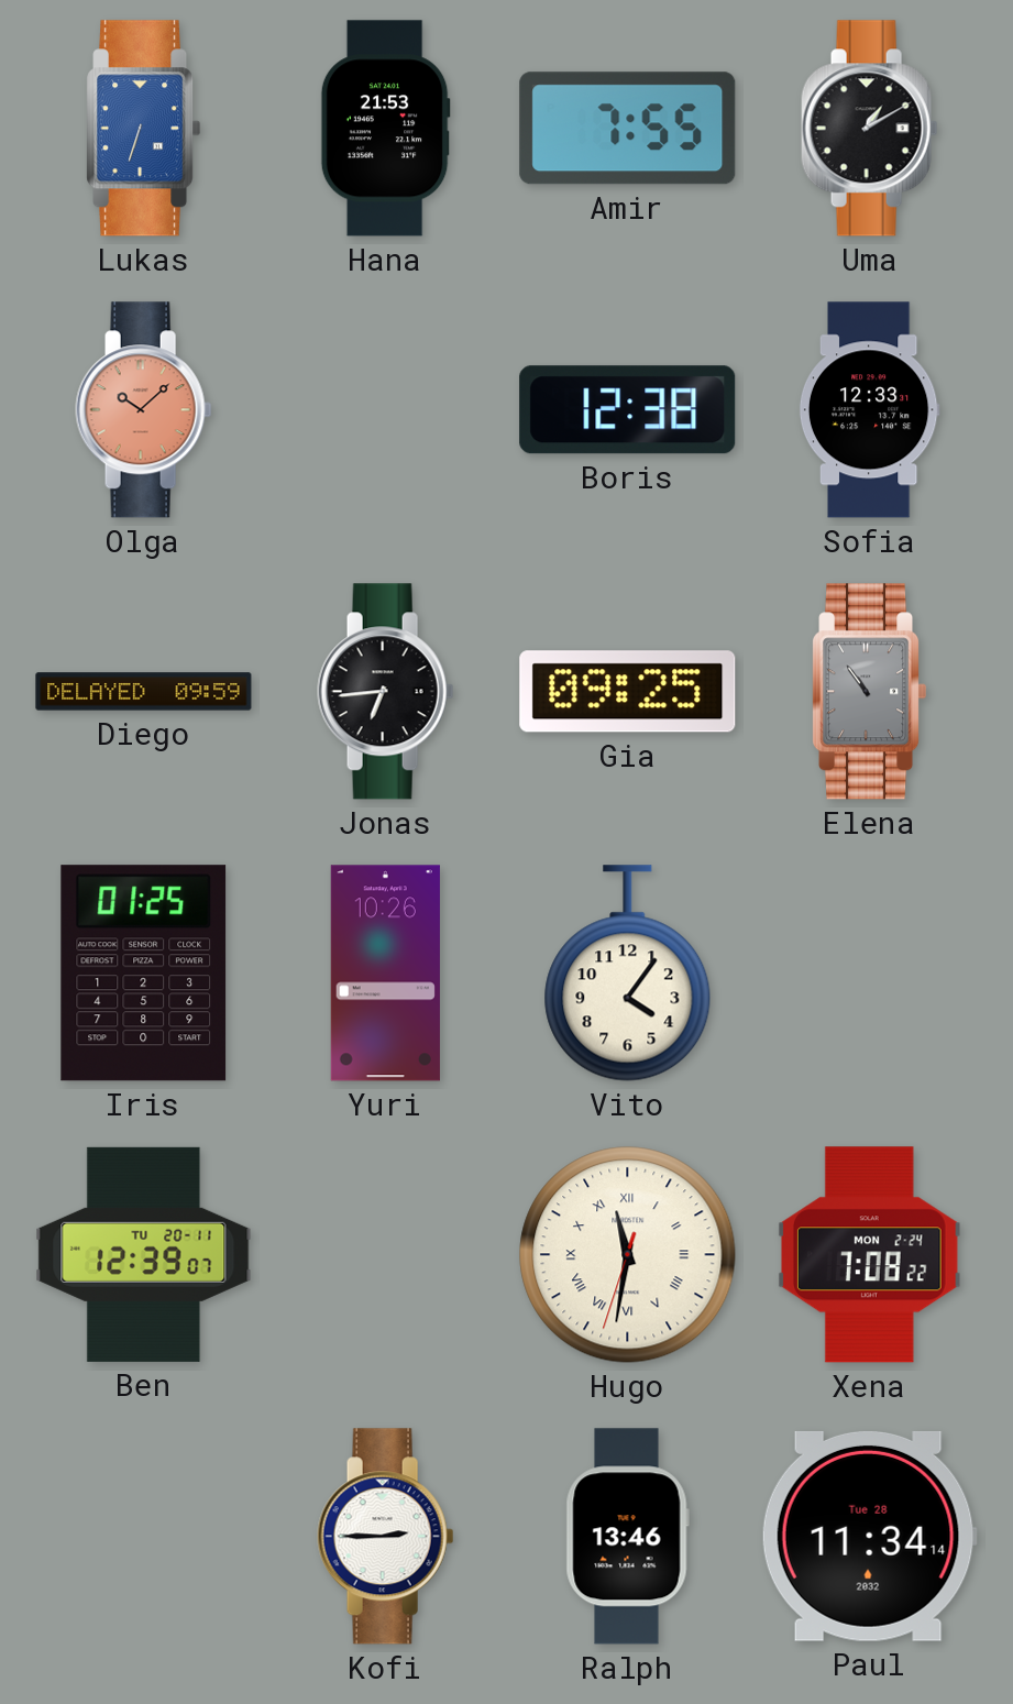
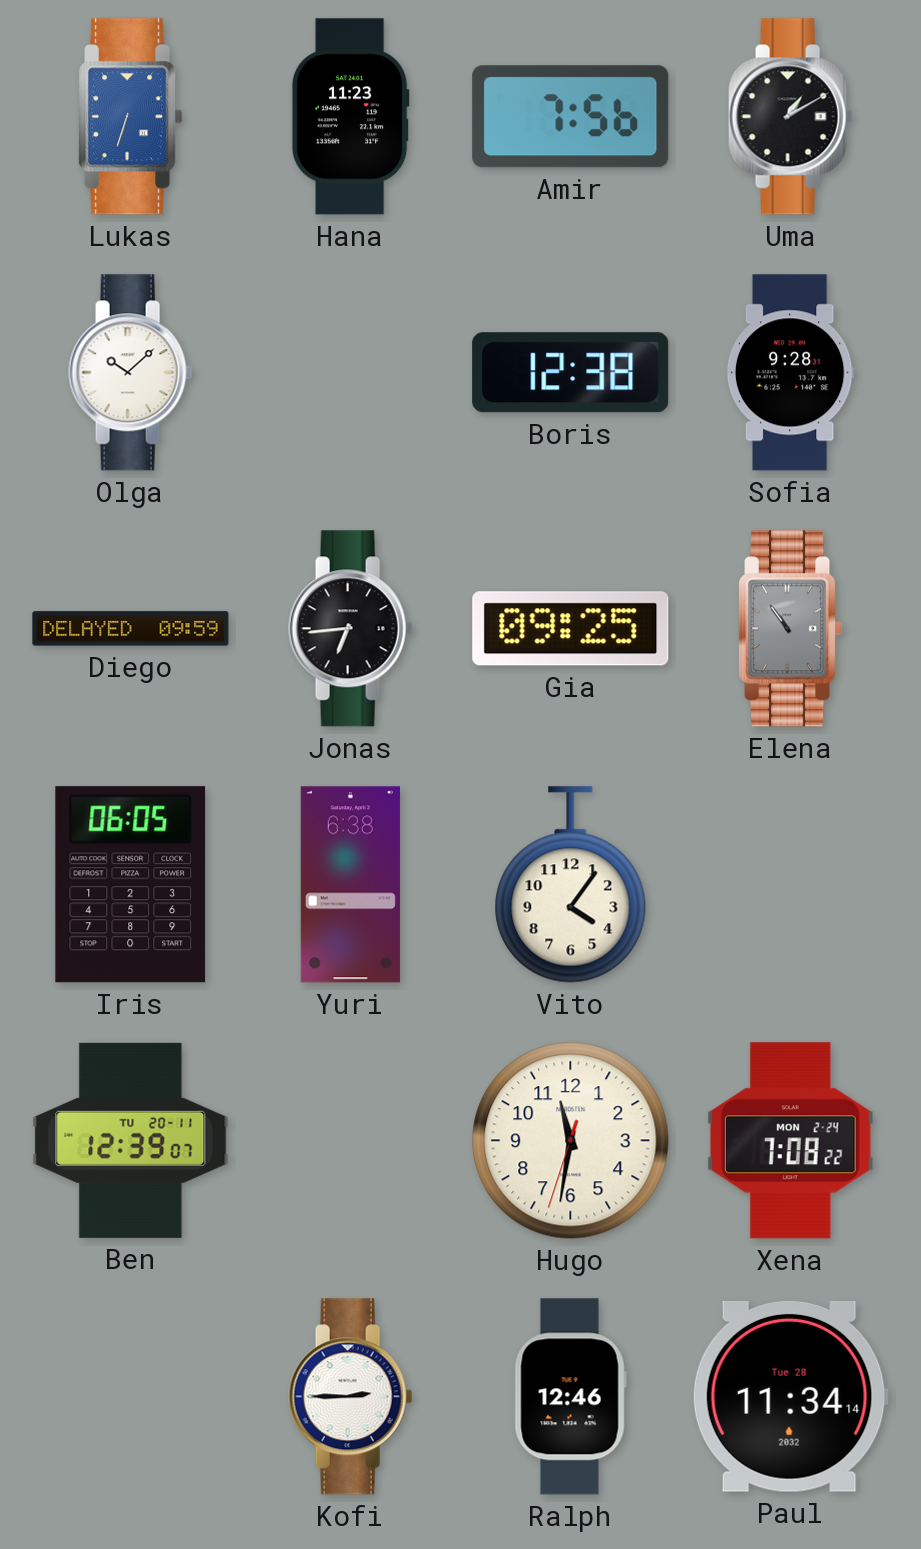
Hana: 21:53 -> 11:23 (350, 117)
Amir: 7:55 -> 7:56 (571, 117)
Olga dial: salmon -> white (131, 373)
Sofia: 12:33 -> 9:28 (790, 373)
Iris: 01:25 -> 06:05 (131, 885)
Yuri: 10:26 -> 6:38 (350, 885)
Hugo numerals: Roman -> Arabic (571, 1141)
Ralph: 13:46 -> 12:46 (570, 1397)
